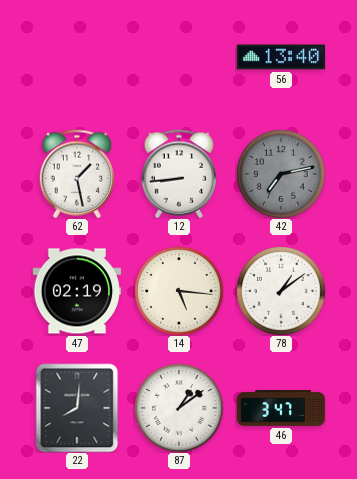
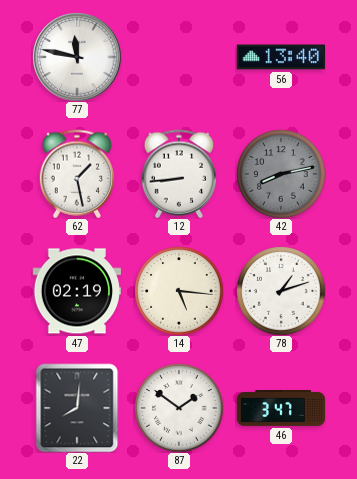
77: none -> 11:47 (77, 57)
42: 7:13 -> 8:13 (281, 174)
78: 1:09 -> 1:12 (281, 291)
87: 1:09 -> 1:51 (179, 408)
